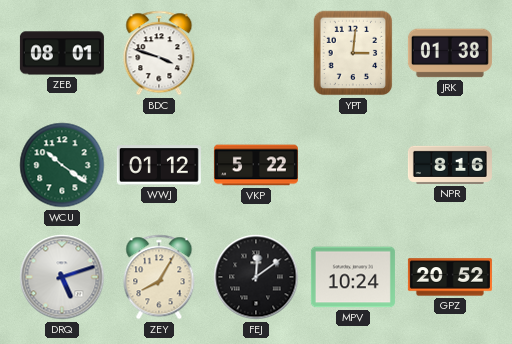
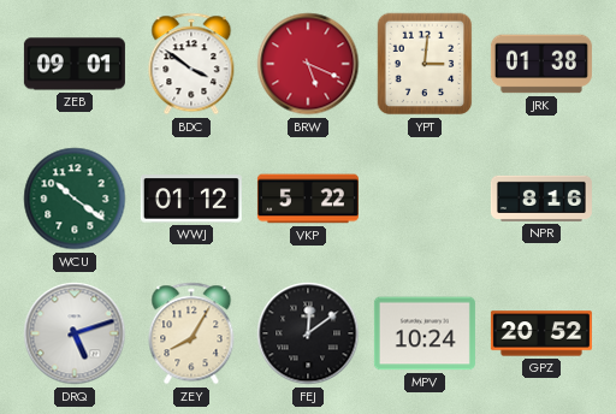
ZEB: 08:01 -> 09:01 (75, 64)
BDC: 3:48 -> 3:51 (191, 64)
BRW: none -> 5:19 (308, 64)
